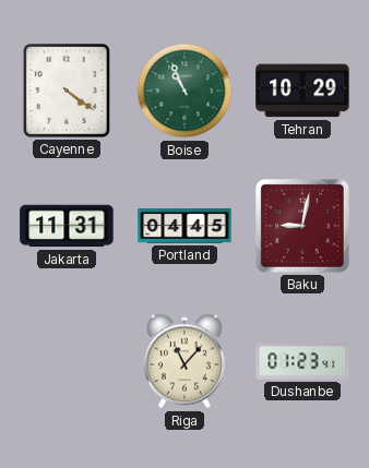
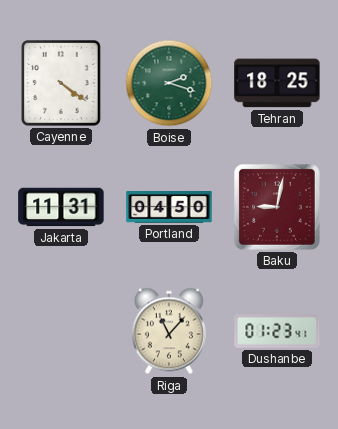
Boise: 10:56 -> 2:18 (169, 83)
Tehran: 10:29 -> 18:25 (277, 83)
Portland: 04:45 -> 04:50 (169, 208)
